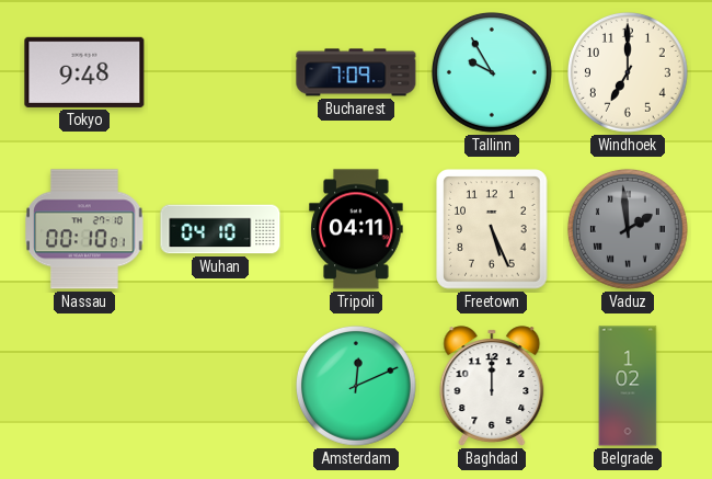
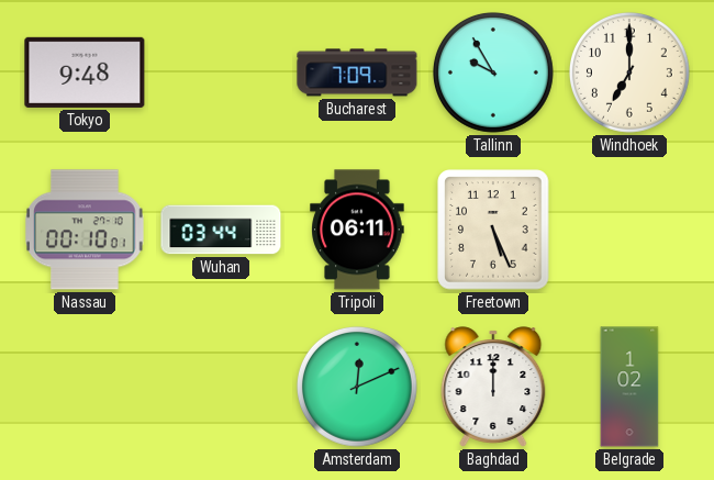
Wuhan: 04:10 -> 03:44 (221, 230)
Tripoli: 04:11 -> 06:11 (357, 230)
Vaduz: 1:59 -> none (628, 229)
